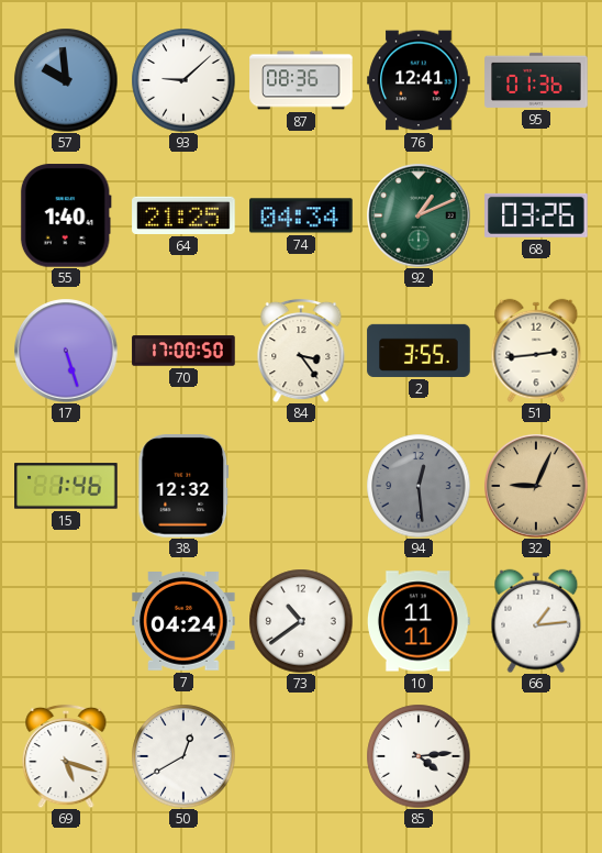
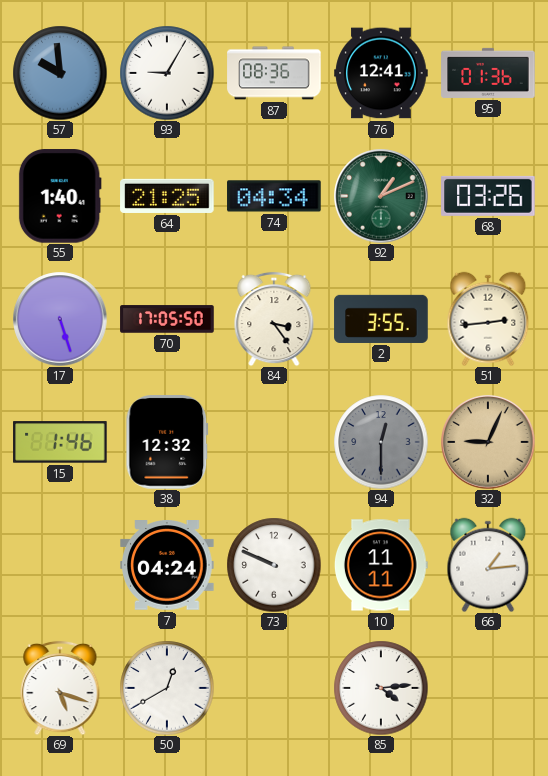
93: 9:08 -> 9:05 (167, 73)
70: 17:00 -> 17:05 (167, 319)
94: 12:29 -> 12:30 (381, 442)
73: 10:39 -> 9:49 (274, 565)
